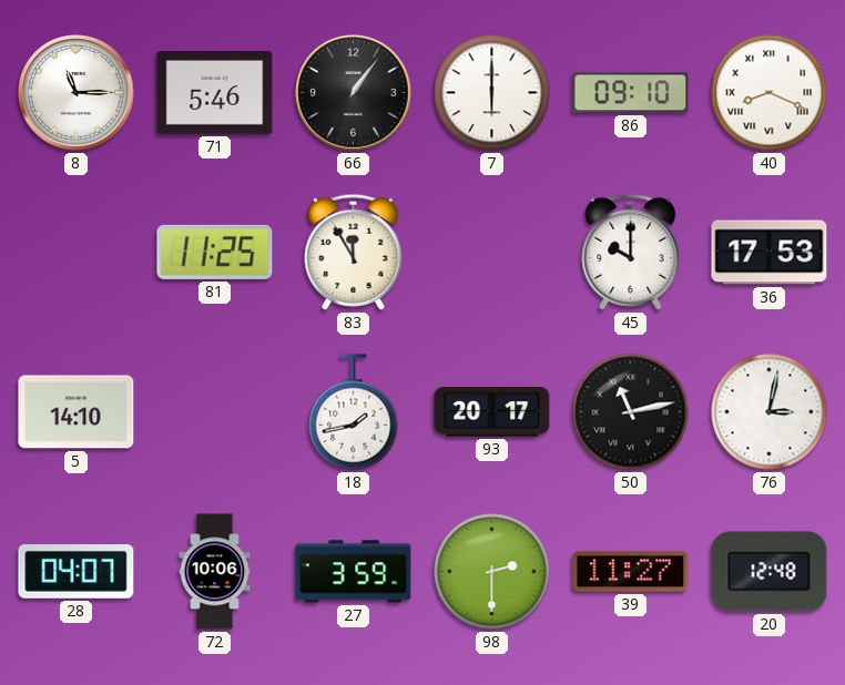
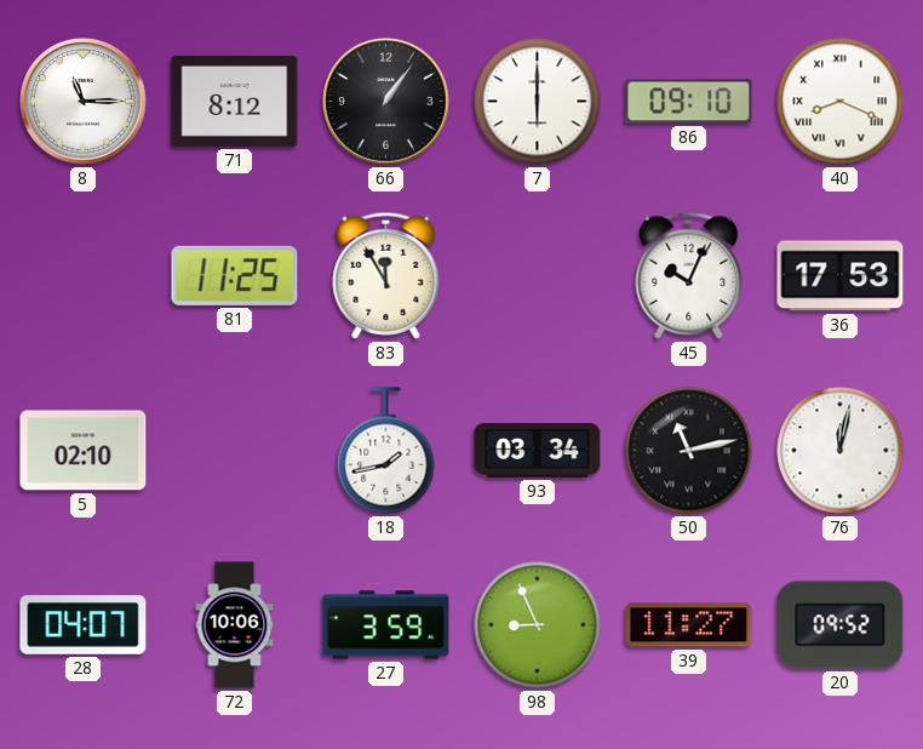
71: 5:46 -> 8:12 (235, 101)
45: 10:00 -> 10:04 (689, 275)
5: 14:10 -> 02:10 (84, 451)
93: 20:17 -> 03:34 (538, 451)
76: 3:02 -> 12:02 (841, 451)
98: 2:30 -> 8:56 (538, 625)
20: 12:48 -> 09:52 (841, 625)
